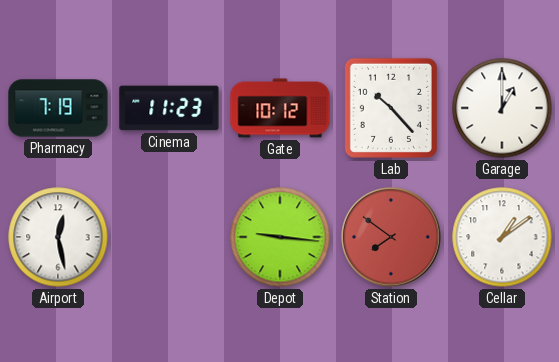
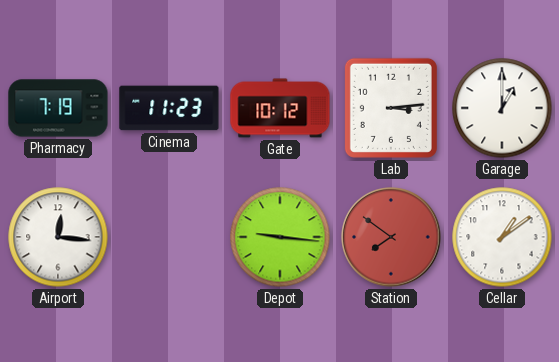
Lab: 10:23 -> 3:14 (391, 108)
Airport: 12:28 -> 12:16 (58, 237)
